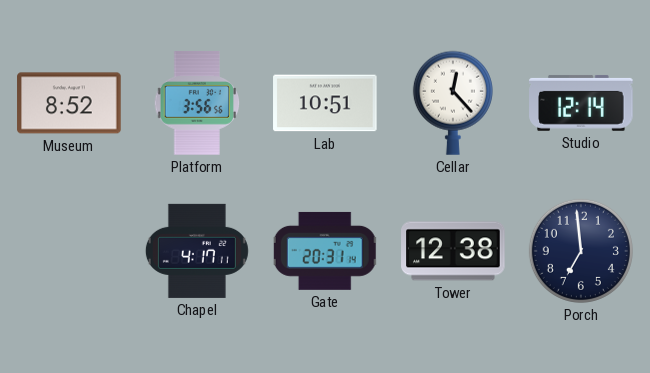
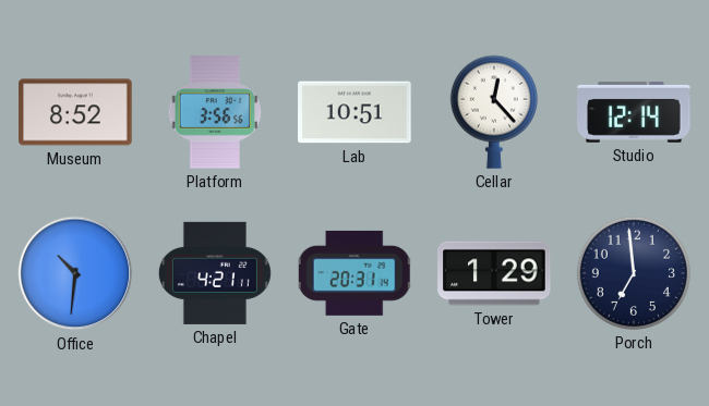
Office: none -> 10:31 (75, 273)
Chapel: 4:17 -> 4:21 (215, 273)
Tower: 12:38 -> 1:29 (494, 273)
